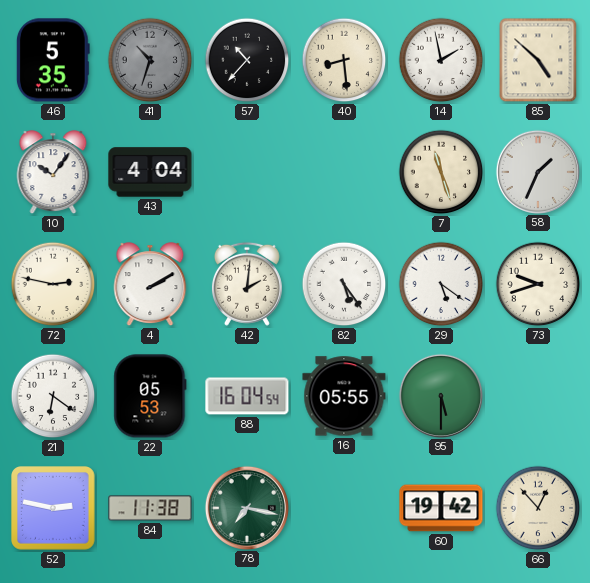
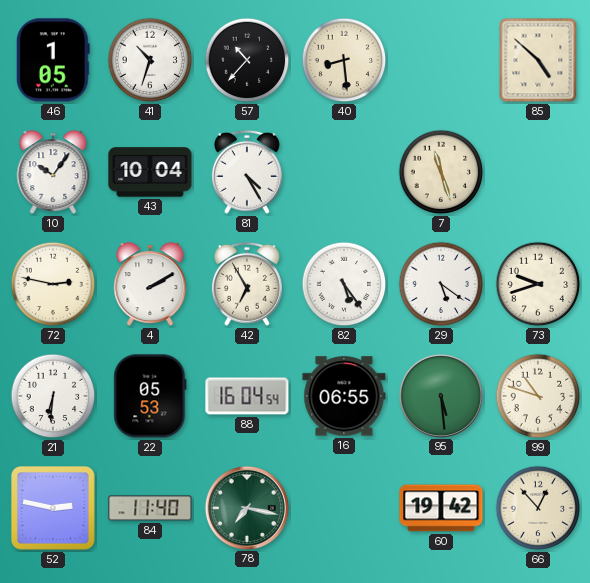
46: 5:35 -> 1:05 (53, 60)
41 dial: grey -> white (150, 60)
14: 1:58 -> none (441, 60)
43: 4:04 -> 10:04 (150, 172)
81: none -> 4:25 (247, 172)
58: 1:34 -> none (537, 171)
42: 2:01 -> 6:55 (247, 284)
21: 6:21 -> 6:31 (53, 396)
16: 05:55 -> 06:55 (344, 396)
95: 5:30 -> 5:29 (440, 395)
99: none -> 10:48 (538, 396)
84: 11:38 -> 11:40 (150, 508)
